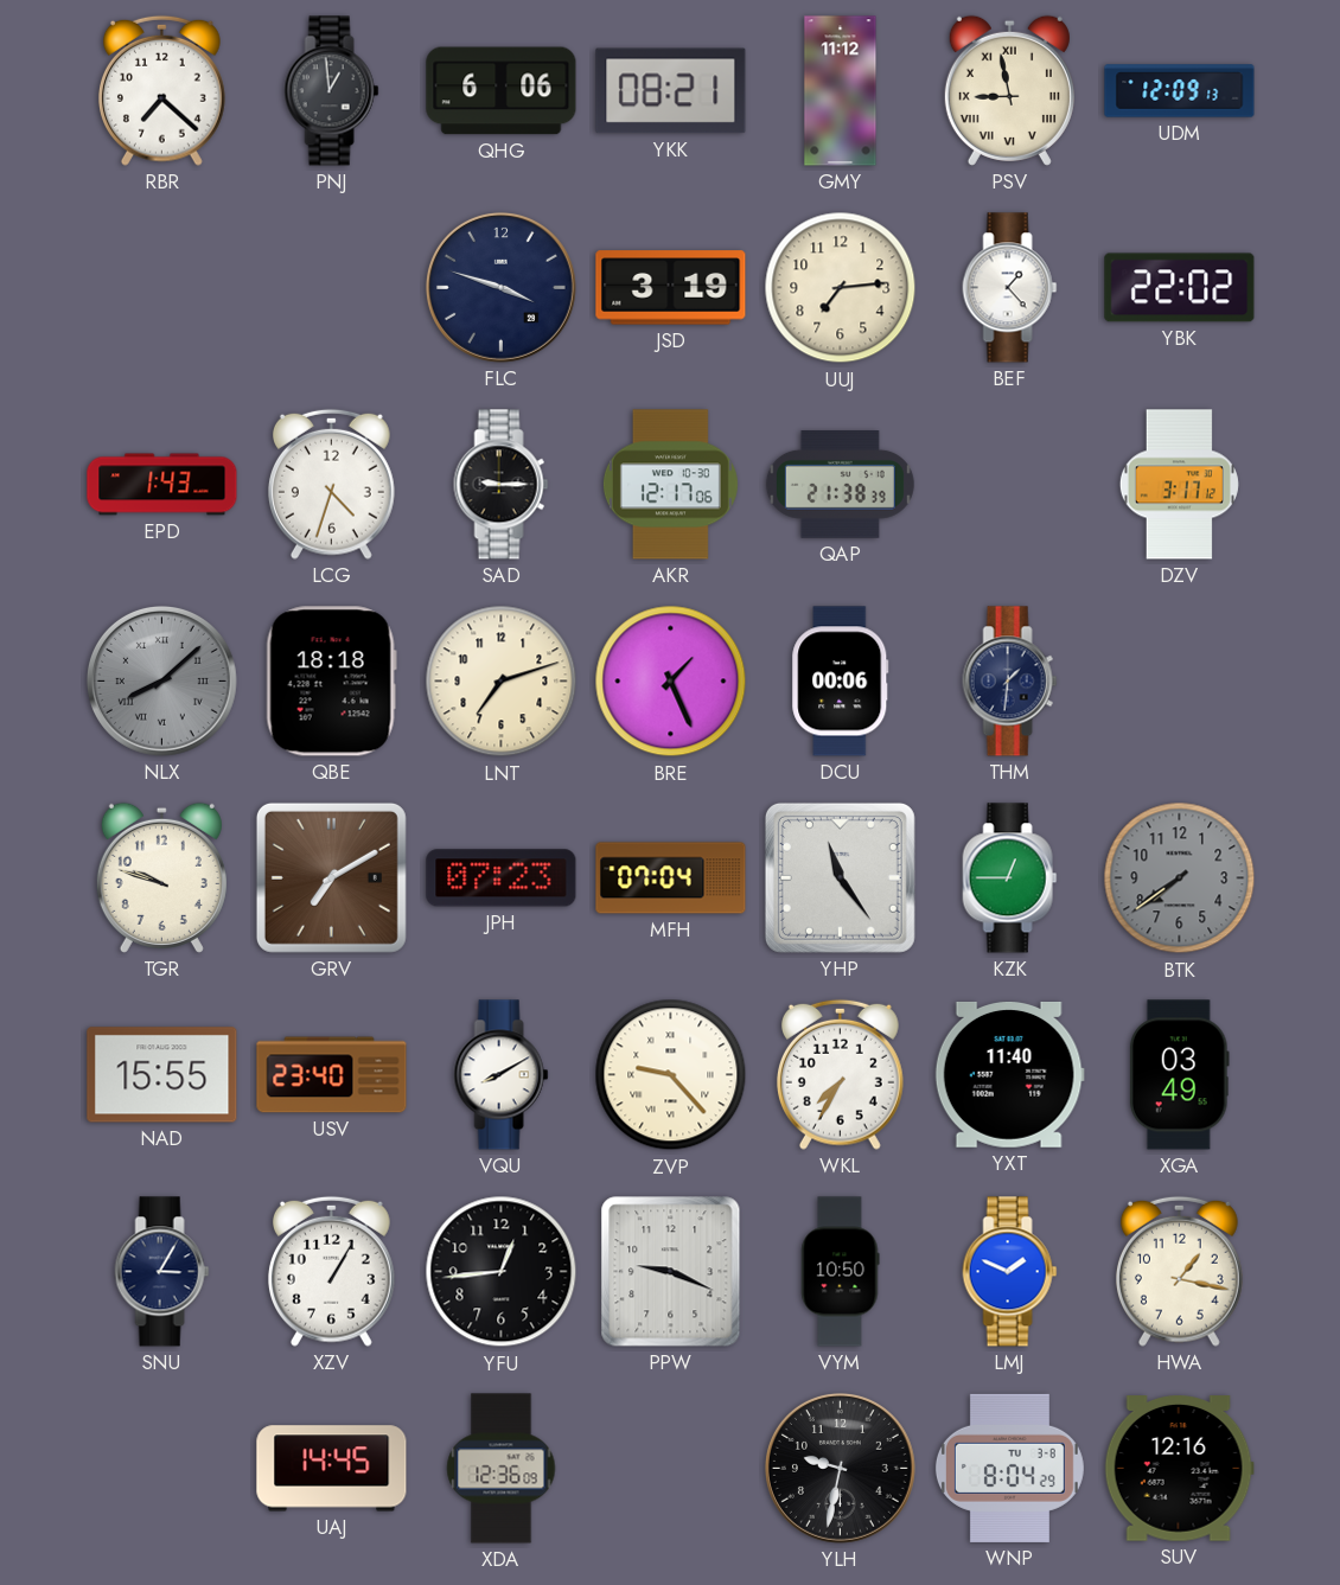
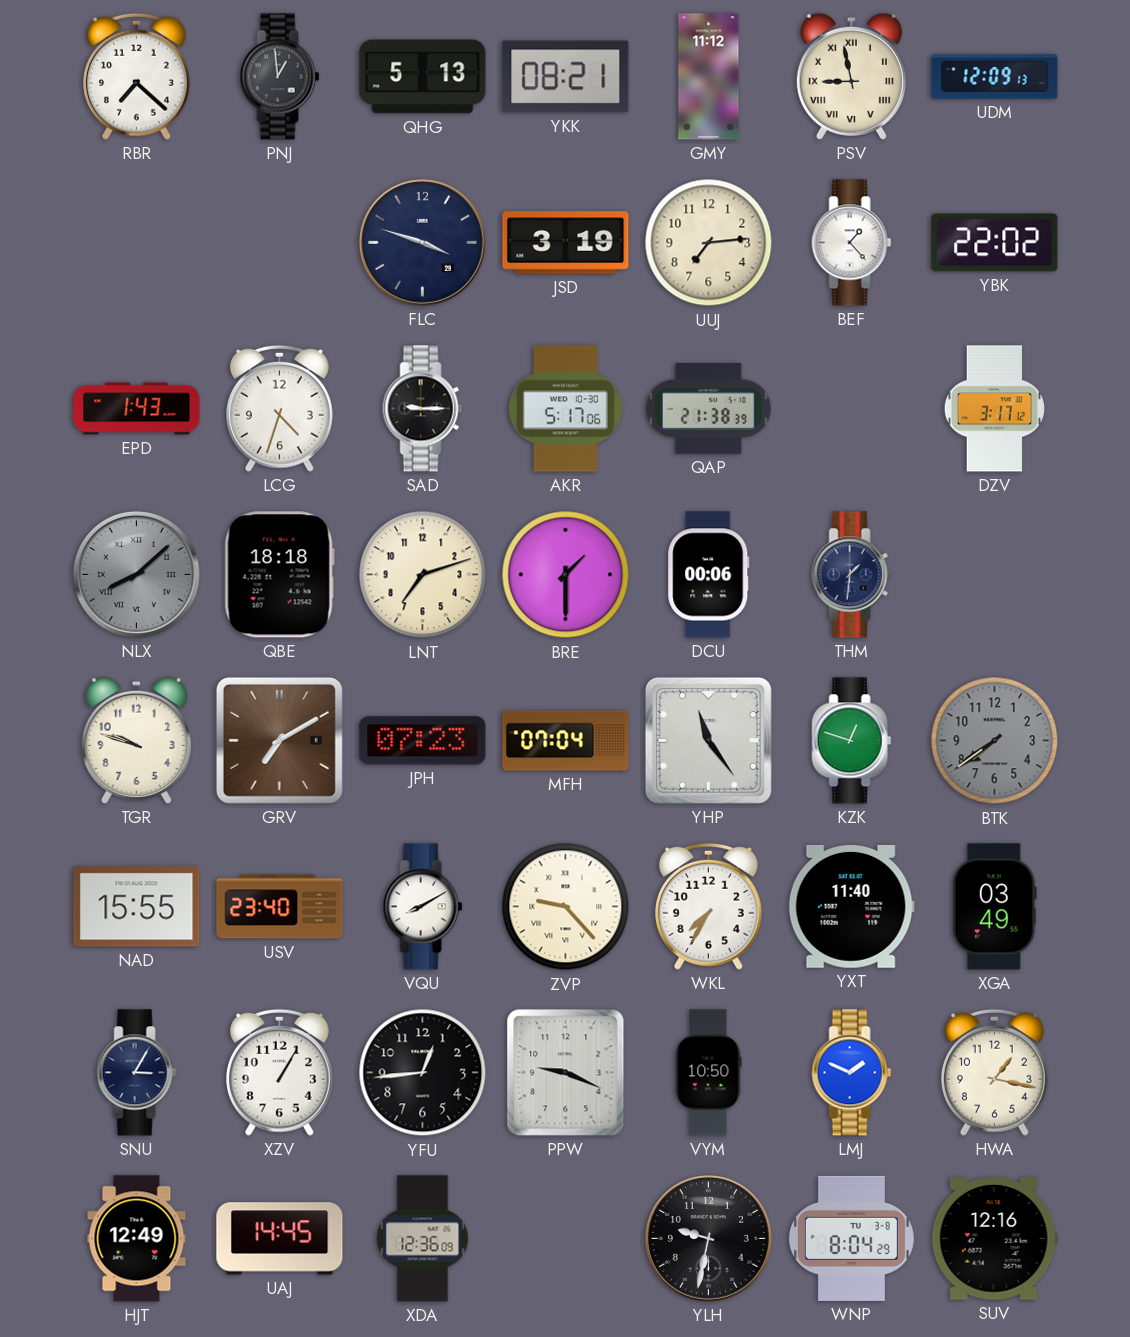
QHG: 6:06 -> 5:13 (423, 77)
AKR: 12:17 -> 5:17 (565, 409)
BRE: 1:26 -> 1:30 (566, 575)
KZK: 12:45 -> 12:48 (852, 741)
HJT: none -> 12:49 (137, 1239)
